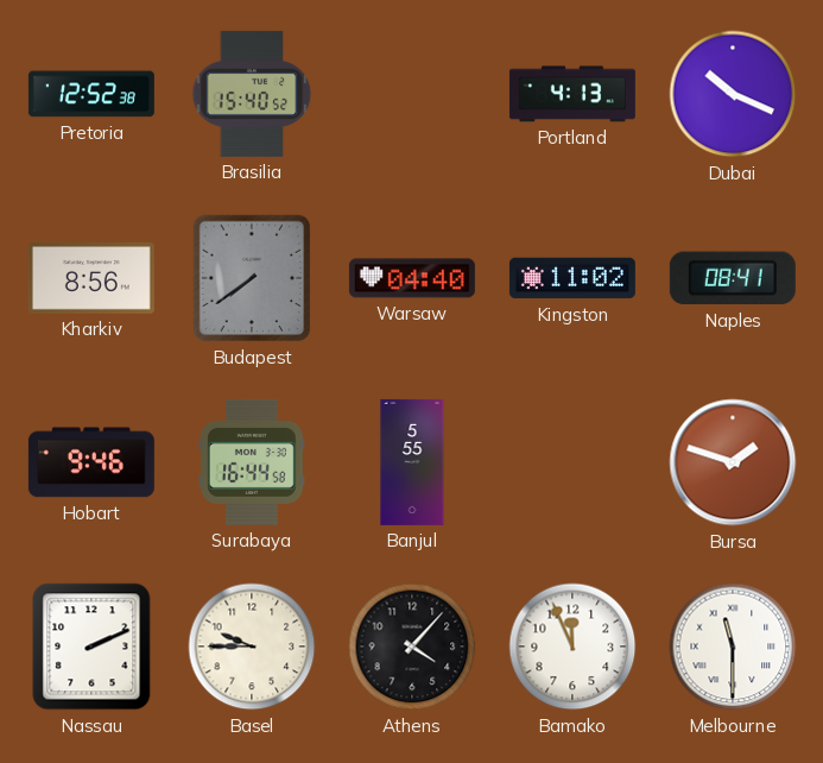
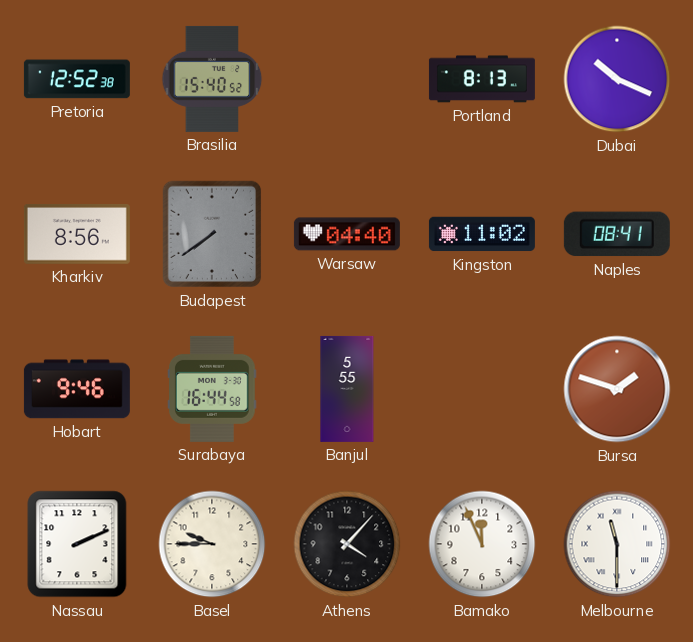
Portland: 4:13 -> 8:13 (482, 79)
